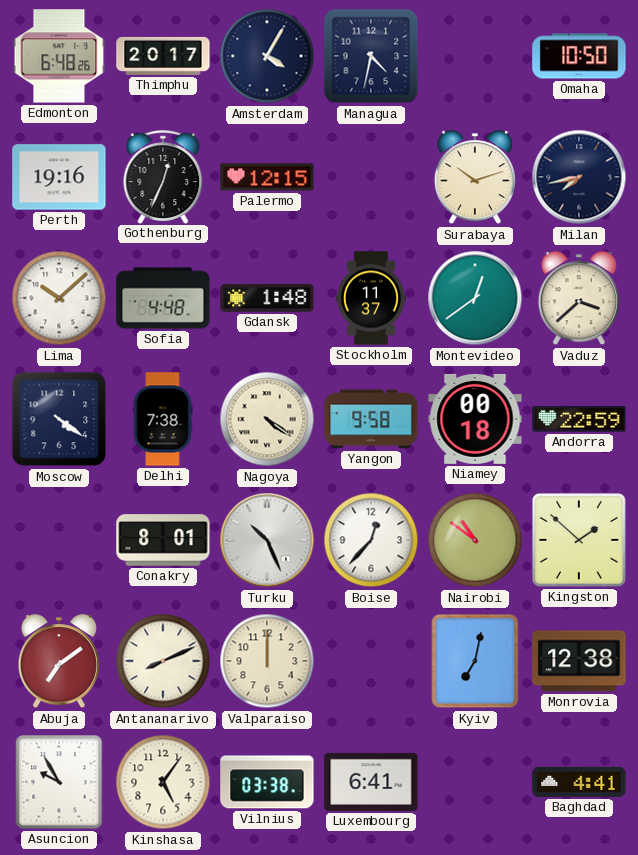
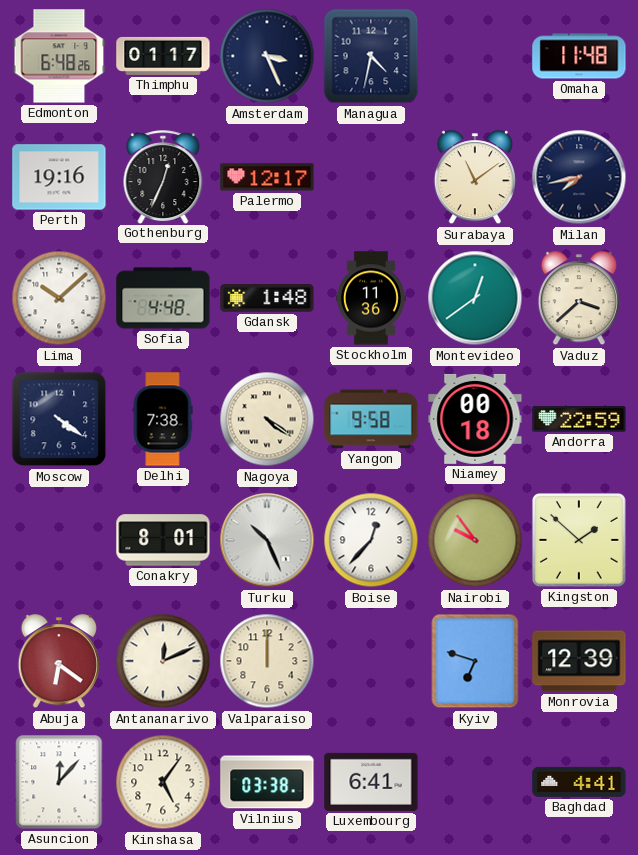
Thimphu: 20:17 -> 01:17 (163, 56)
Amsterdam: 4:05 -> 3:26 (267, 56)
Omaha: 10:50 -> 11:48 (579, 56)
Palermo: 12:15 -> 12:17 (267, 177)
Surabaya: 10:12 -> 11:09 (475, 178)
Stockholm: 11:37 -> 11:36 (371, 298)
Nairobi: 10:51 -> 9:54 (475, 540)
Abuja: 7:09 -> 6:21 (59, 662)
Antananarivo: 8:11 -> 12:11 (163, 661)
Kyiv: 7:02 -> 6:48 (475, 661)
Monrovia: 12:38 -> 12:39 (579, 661)
Asuncion: 9:55 -> 12:07 (59, 782)
